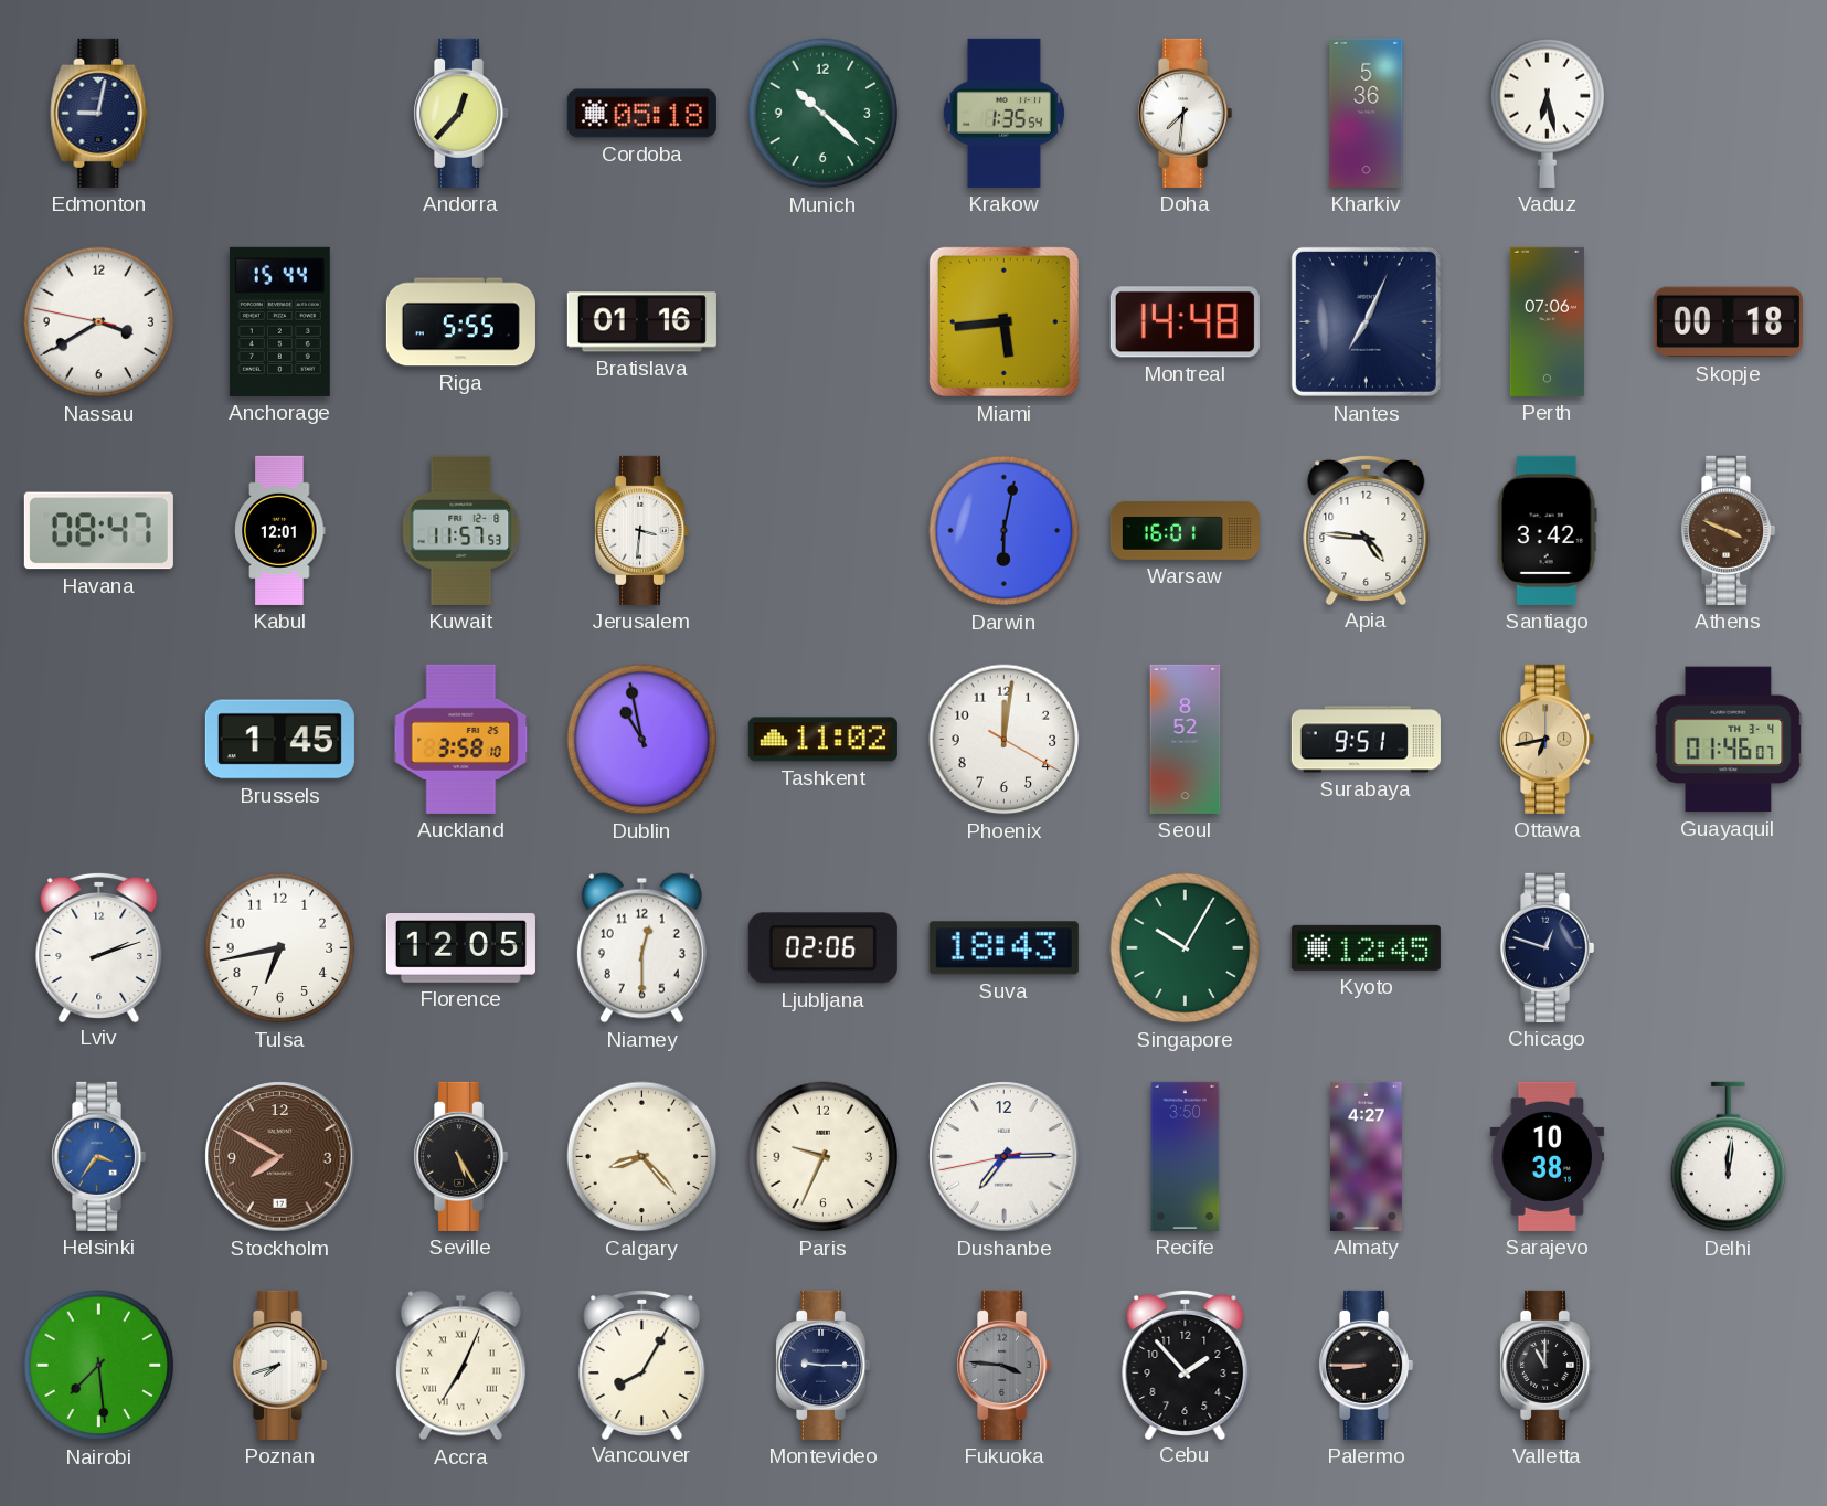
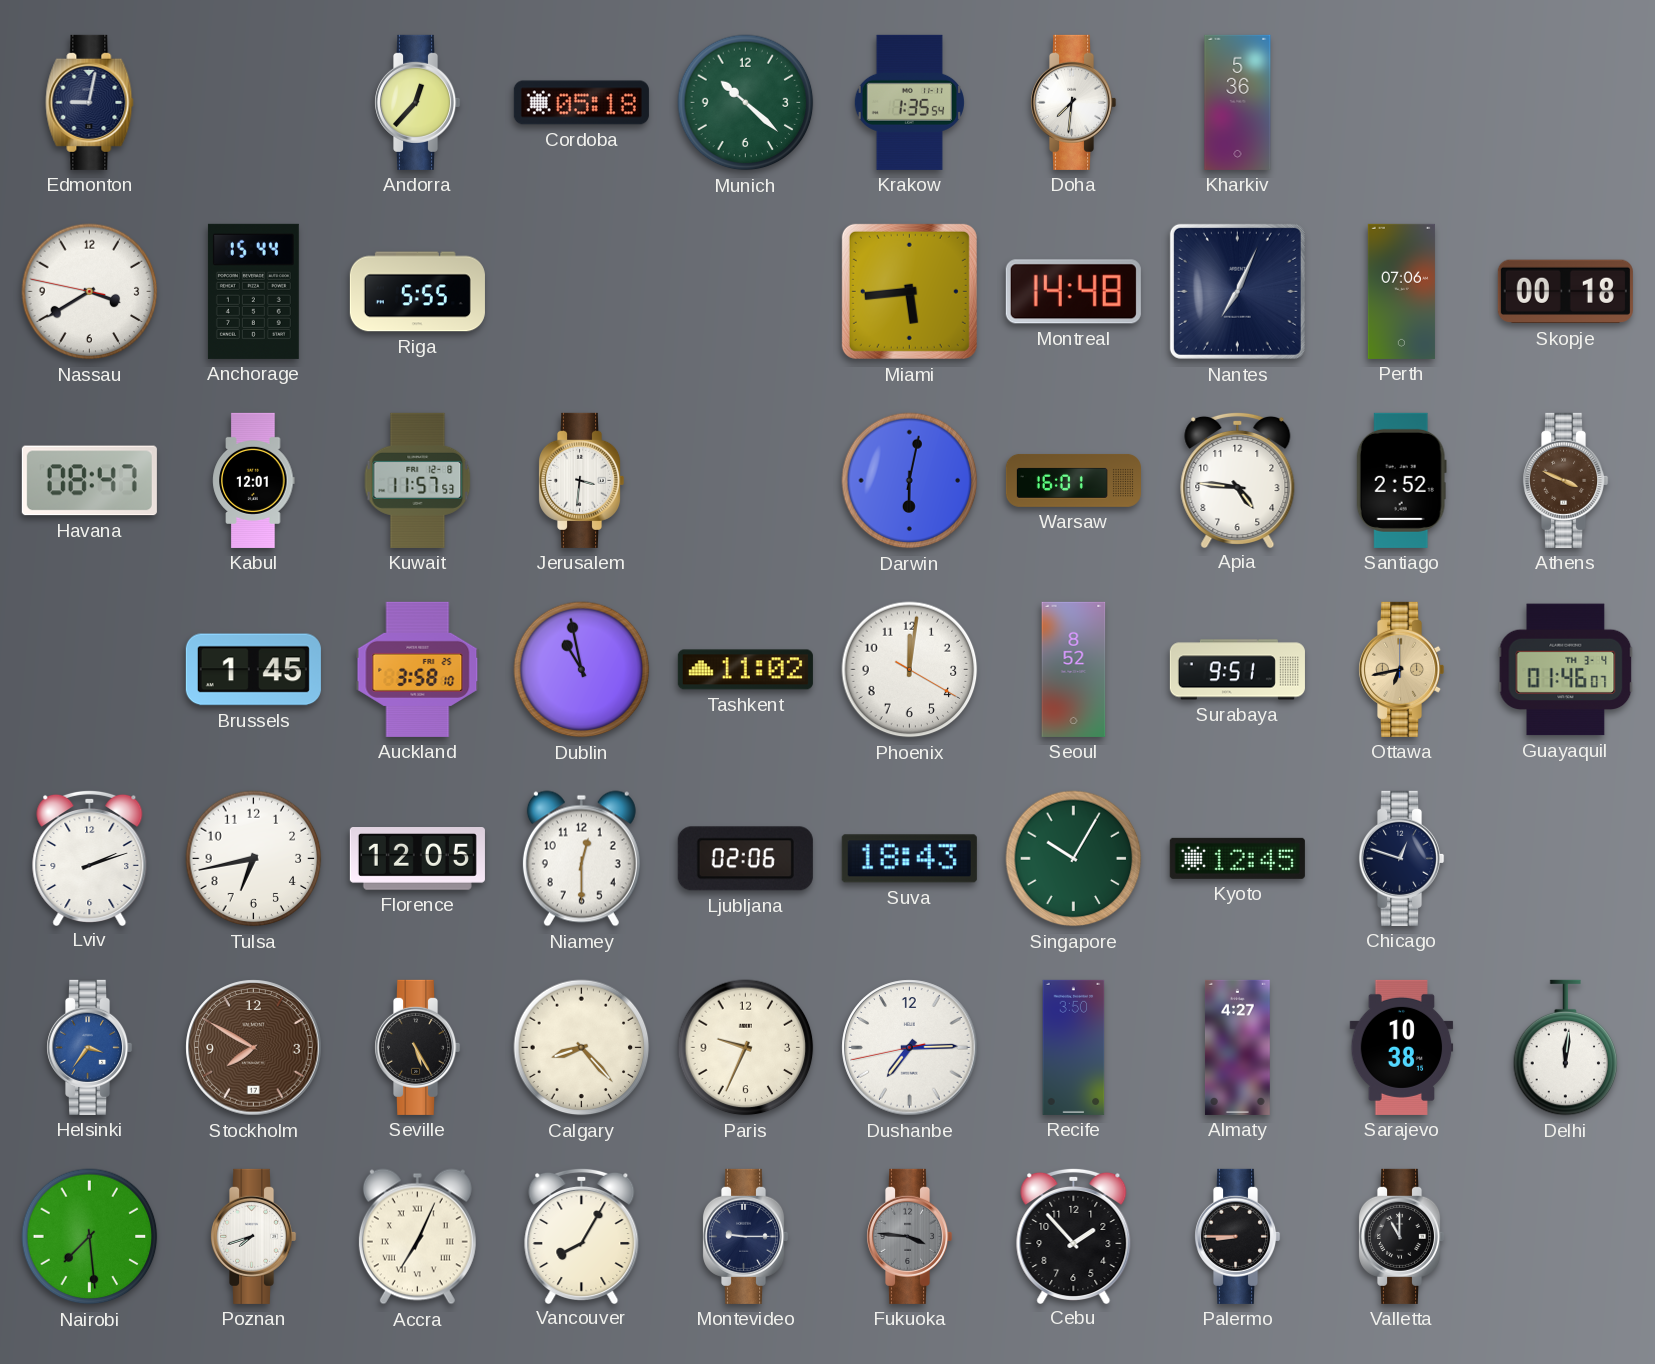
Vaduz: 6:28 -> none (1548, 113)
Bratislava: 01:16 -> none (641, 322)
Santiago: 3:42 -> 2:52 (1401, 480)
